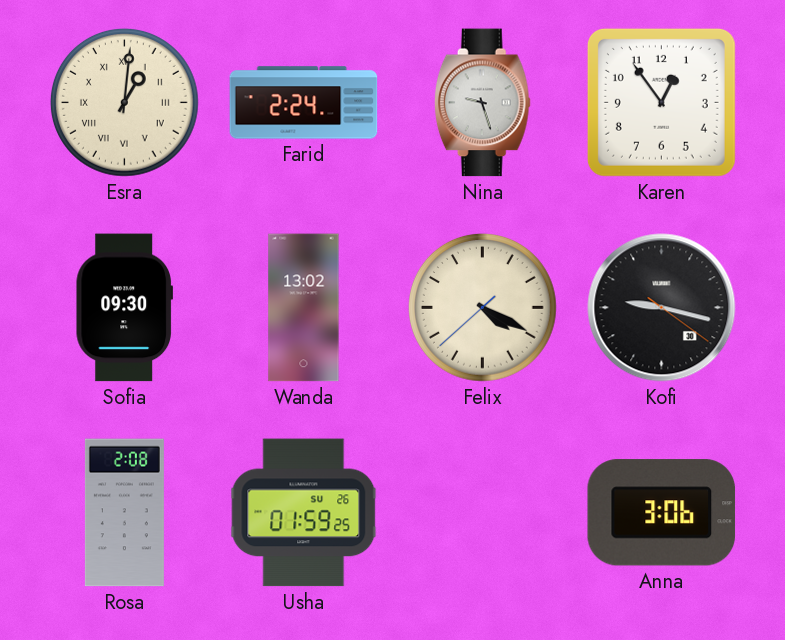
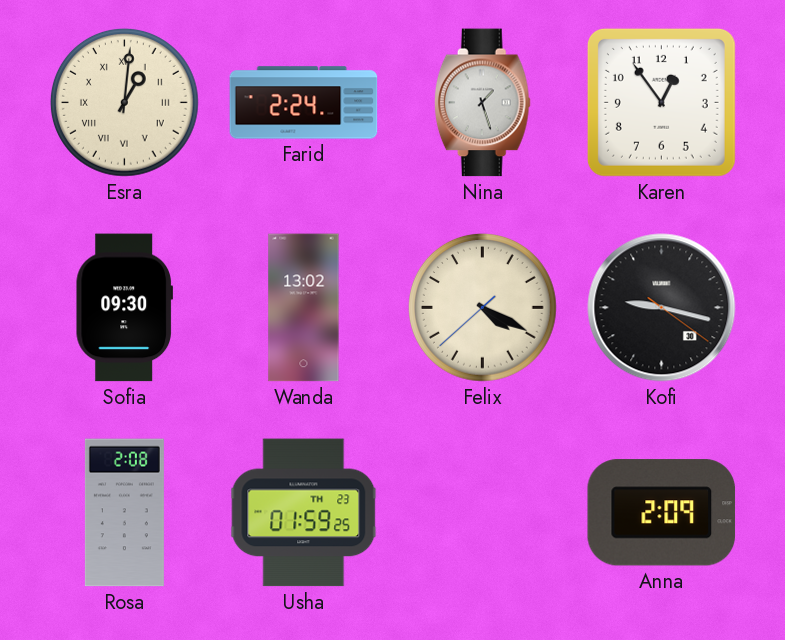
Nina: 9:27 -> 1:27 (482, 103)
Usha date: SU 26 -> TH 23 (304, 513)
Anna: 3:06 -> 2:09 (661, 513)
